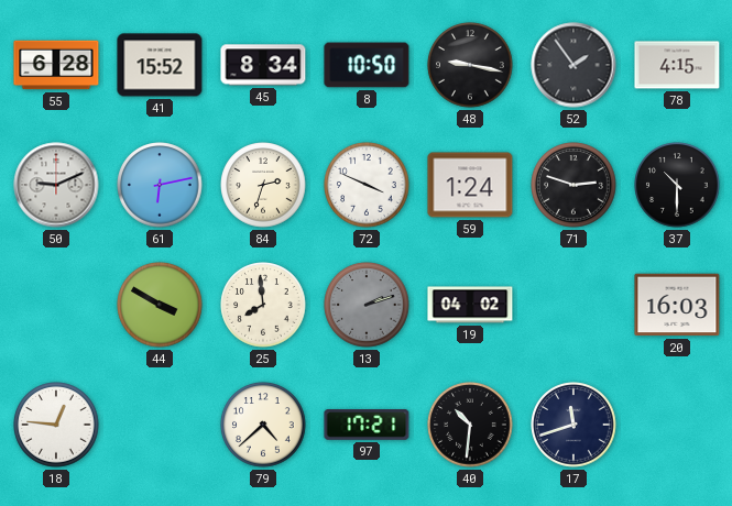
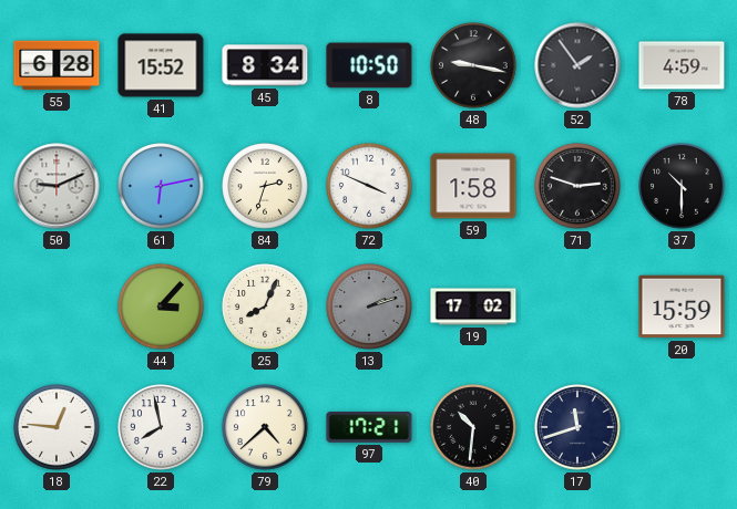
78: 4:15 -> 4:59 (682, 65)
59: 1:24 -> 1:58 (473, 186)
44: 3:50 -> 3:07 (161, 307)
25: 7:59 -> 8:04 (265, 307)
19: 04:02 -> 17:02 (473, 307)
20: 16:03 -> 15:59 (682, 307)
22: none -> 7:58 (161, 427)
